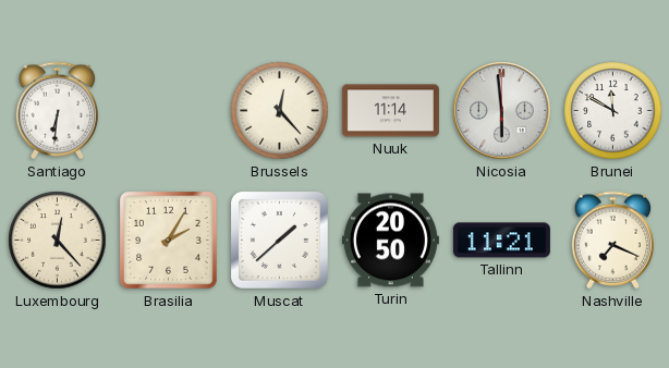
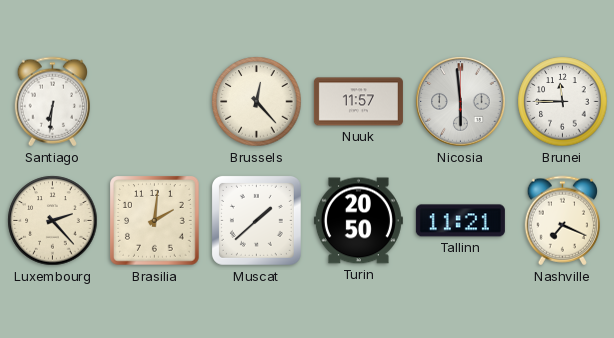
Nuuk: 11:14 -> 11:57 (358, 102)
Brunei: 11:50 -> 11:45 (563, 102)
Luxembourg: 12:23 -> 2:23 (53, 221)
Brasilia: 2:05 -> 2:01 (155, 221)
